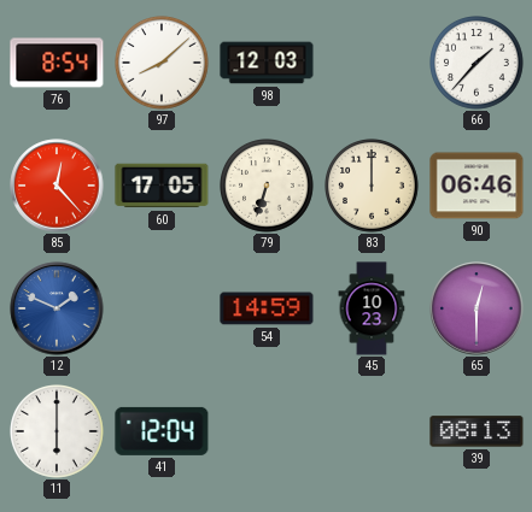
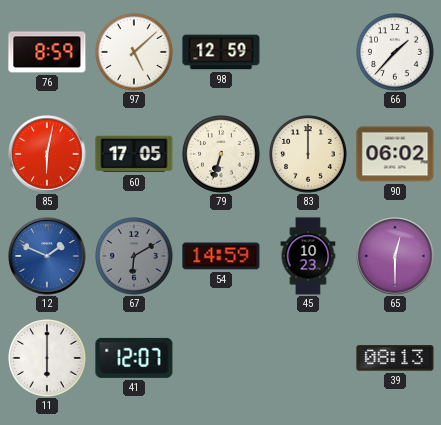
76: 8:54 -> 8:59 (47, 52)
97: 8:08 -> 5:08 (135, 53)
98: 12:03 -> 12:59 (221, 52)
85: 12:23 -> 6:02 (47, 154)
90: 06:46 -> 06:02 (395, 154)
67: none -> 6:10 (135, 257)
41: 12:04 -> 12:07 (134, 358)
